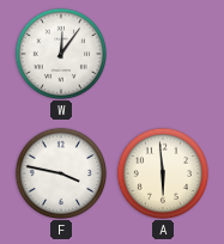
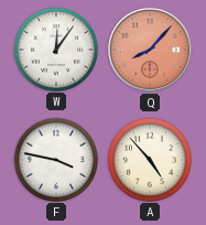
Q: none -> 8:07 (151, 51)
A: 5:59 -> 4:53 (149, 159)
